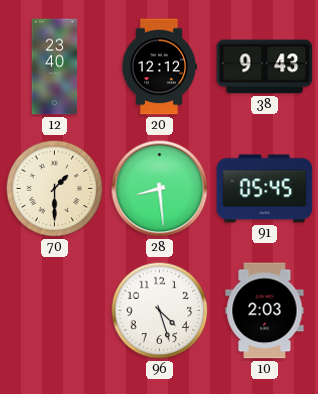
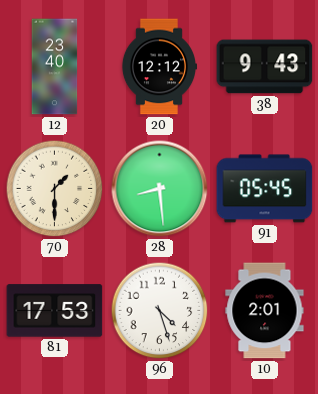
81: none -> 17:53 (55, 311)
10: 2:03 -> 2:01 (265, 311)
